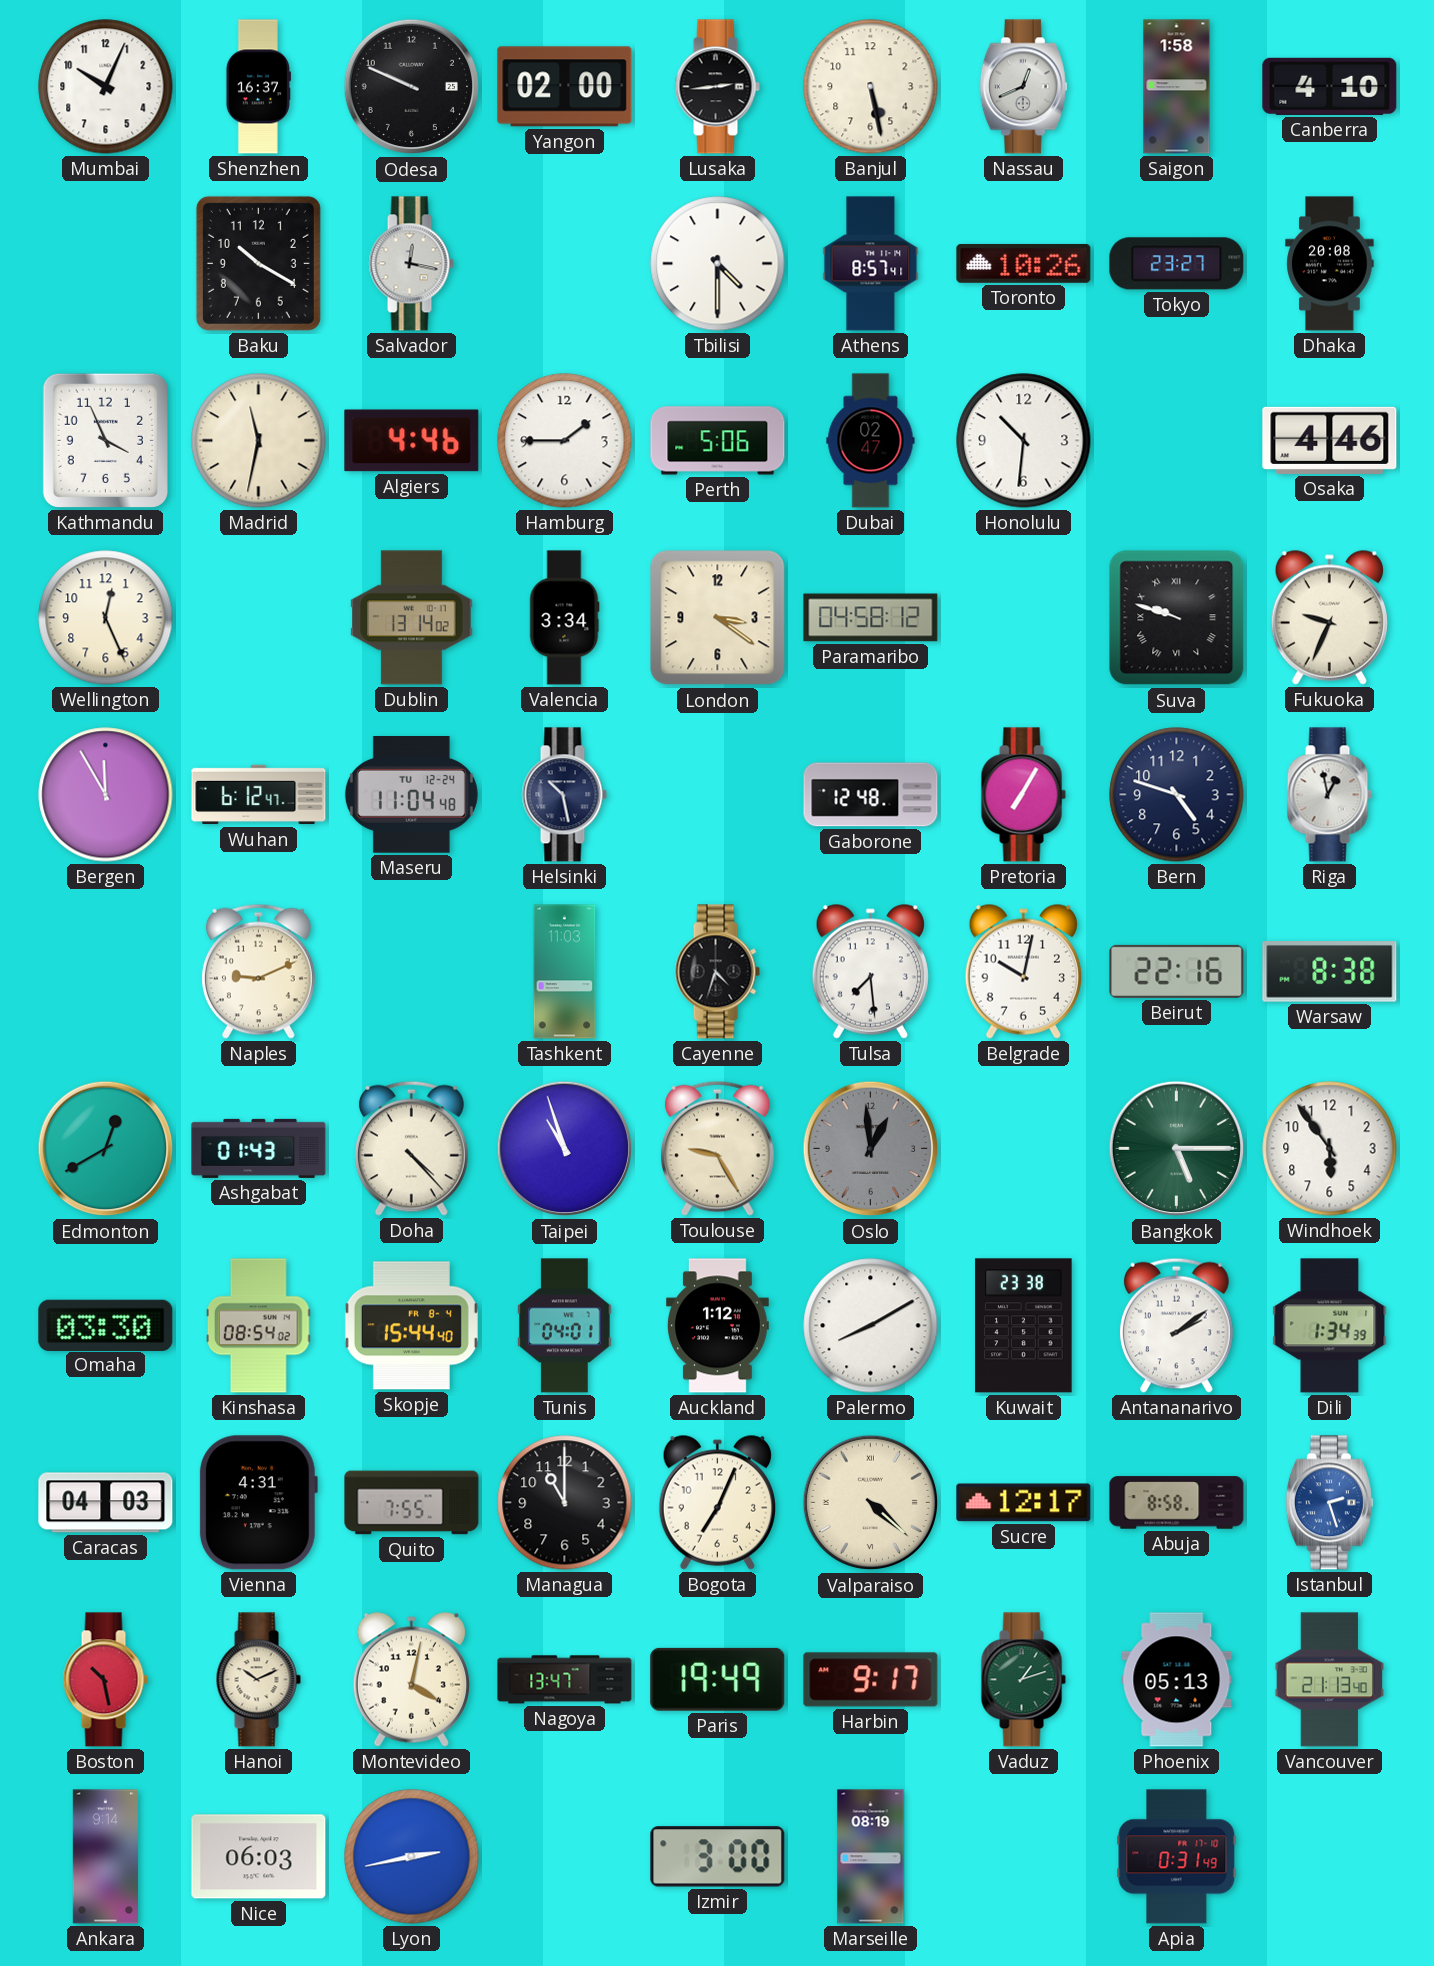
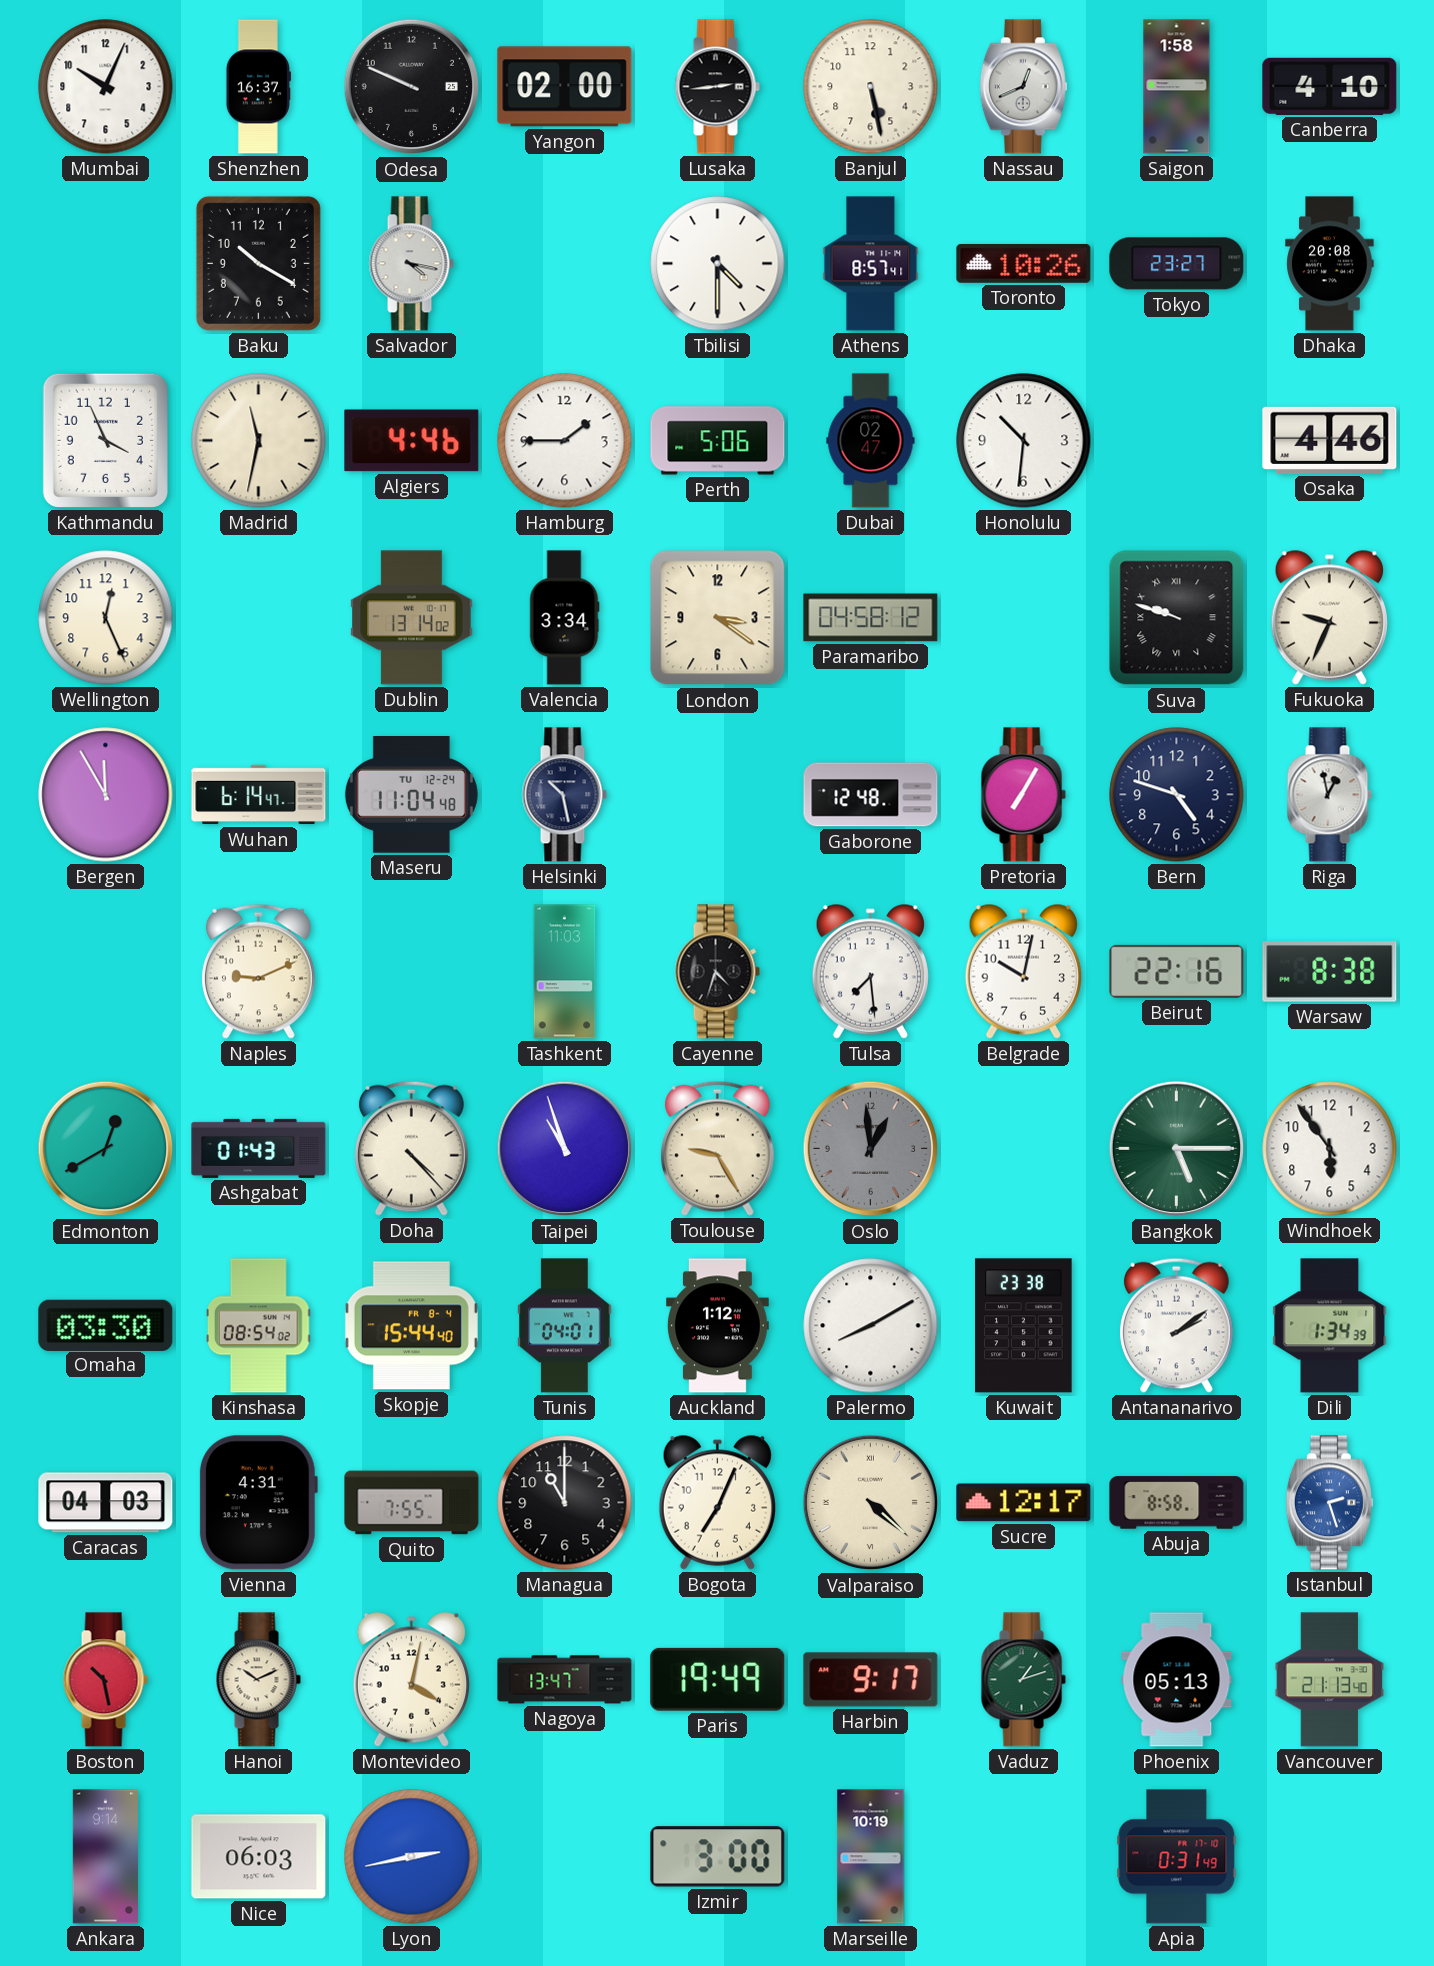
Salvador: 12:17 -> 4:17 (411, 264)
Wuhan: 6:12 -> 6:14 (259, 795)
Marseille: 08:19 -> 10:19 (871, 1857)
